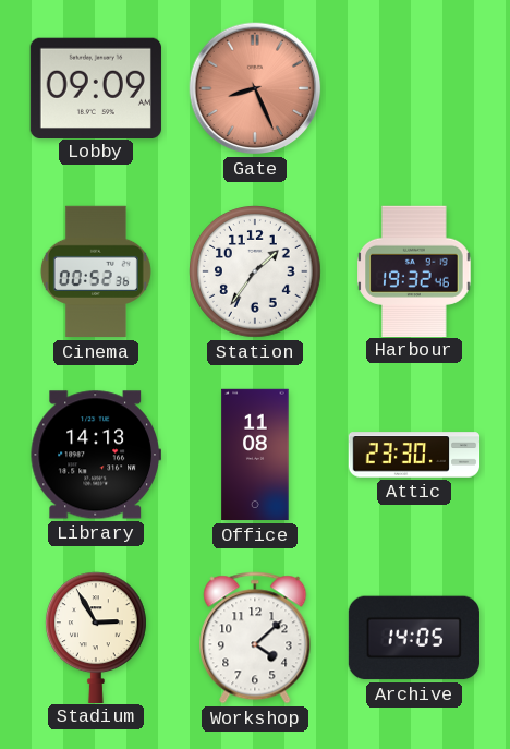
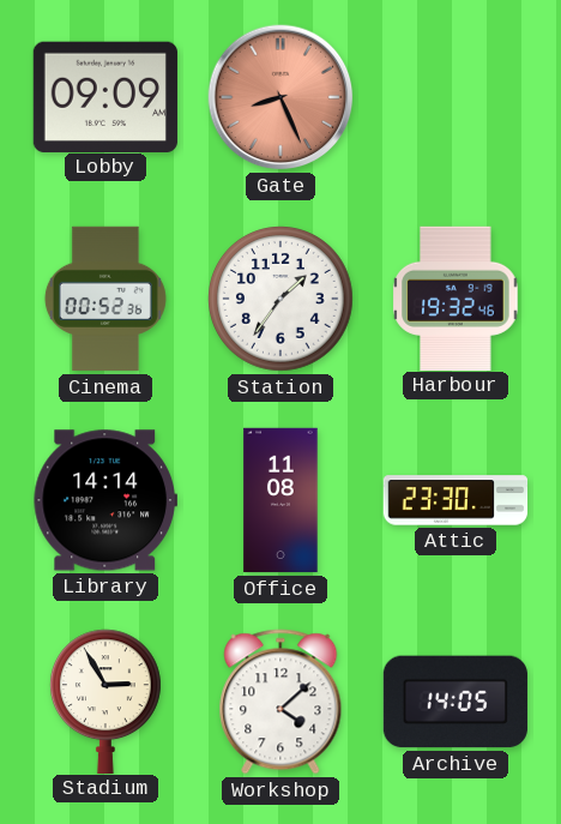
Library: 14:13 -> 14:14 (105, 500)
